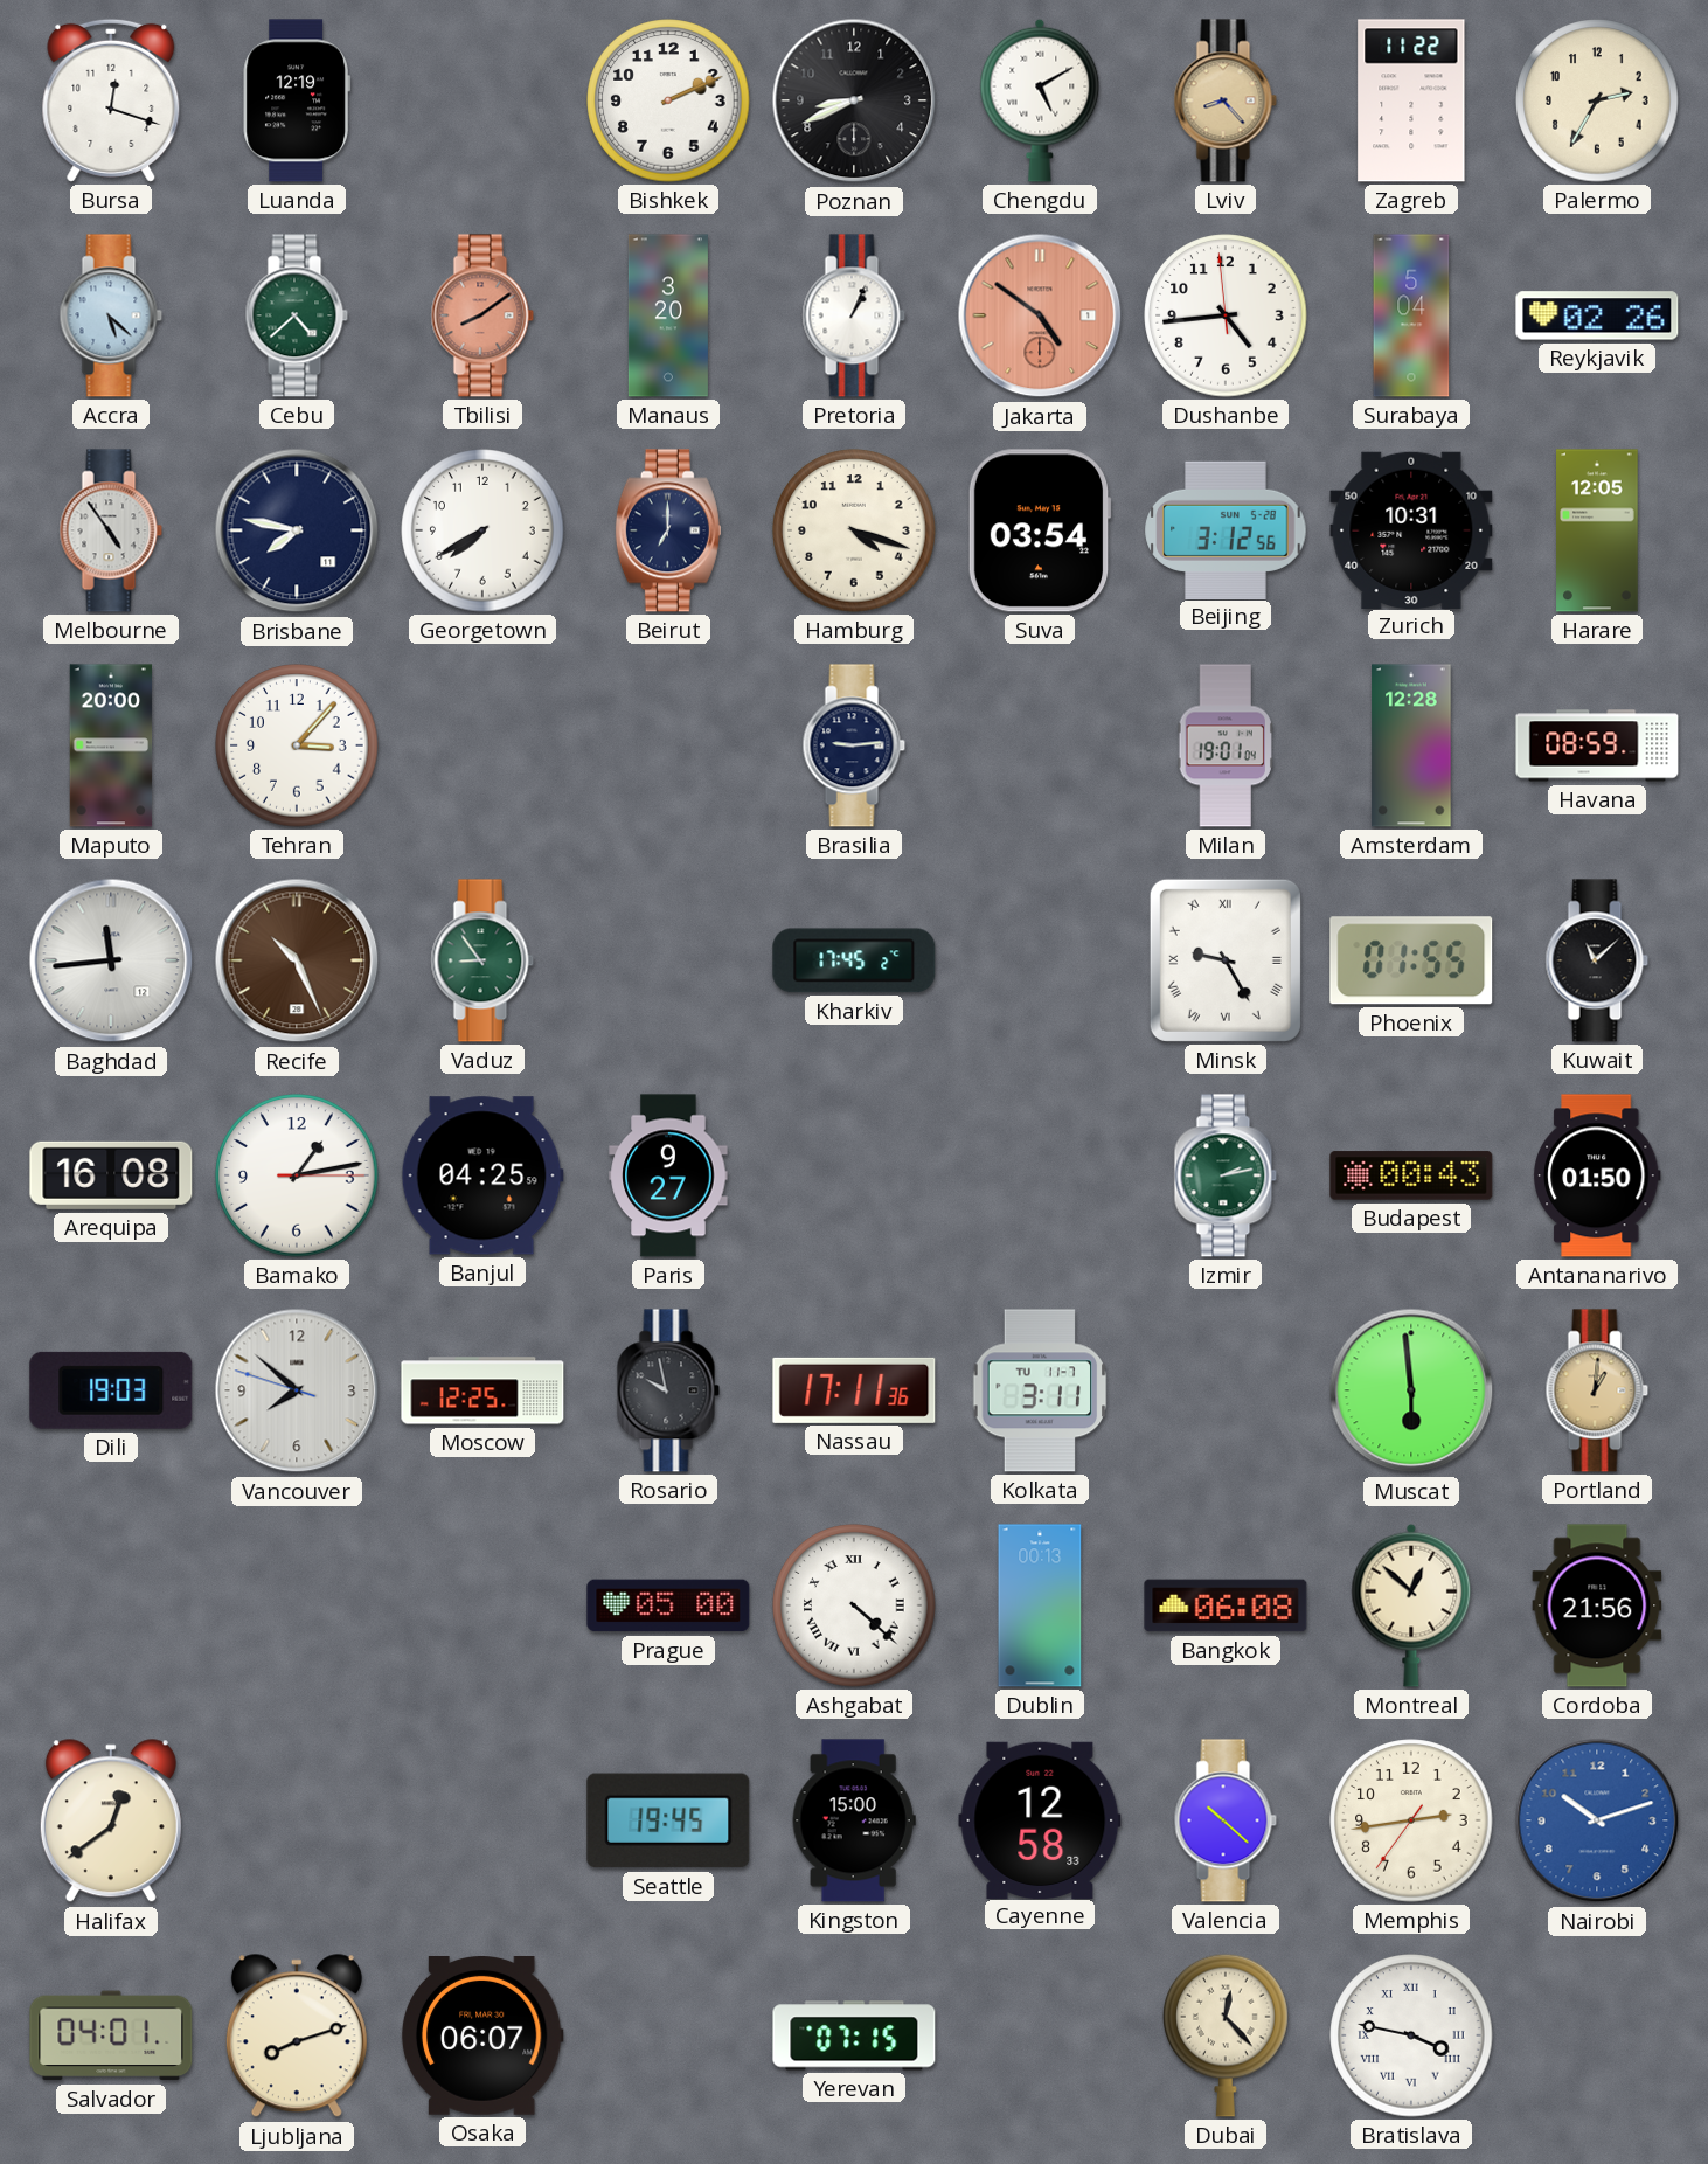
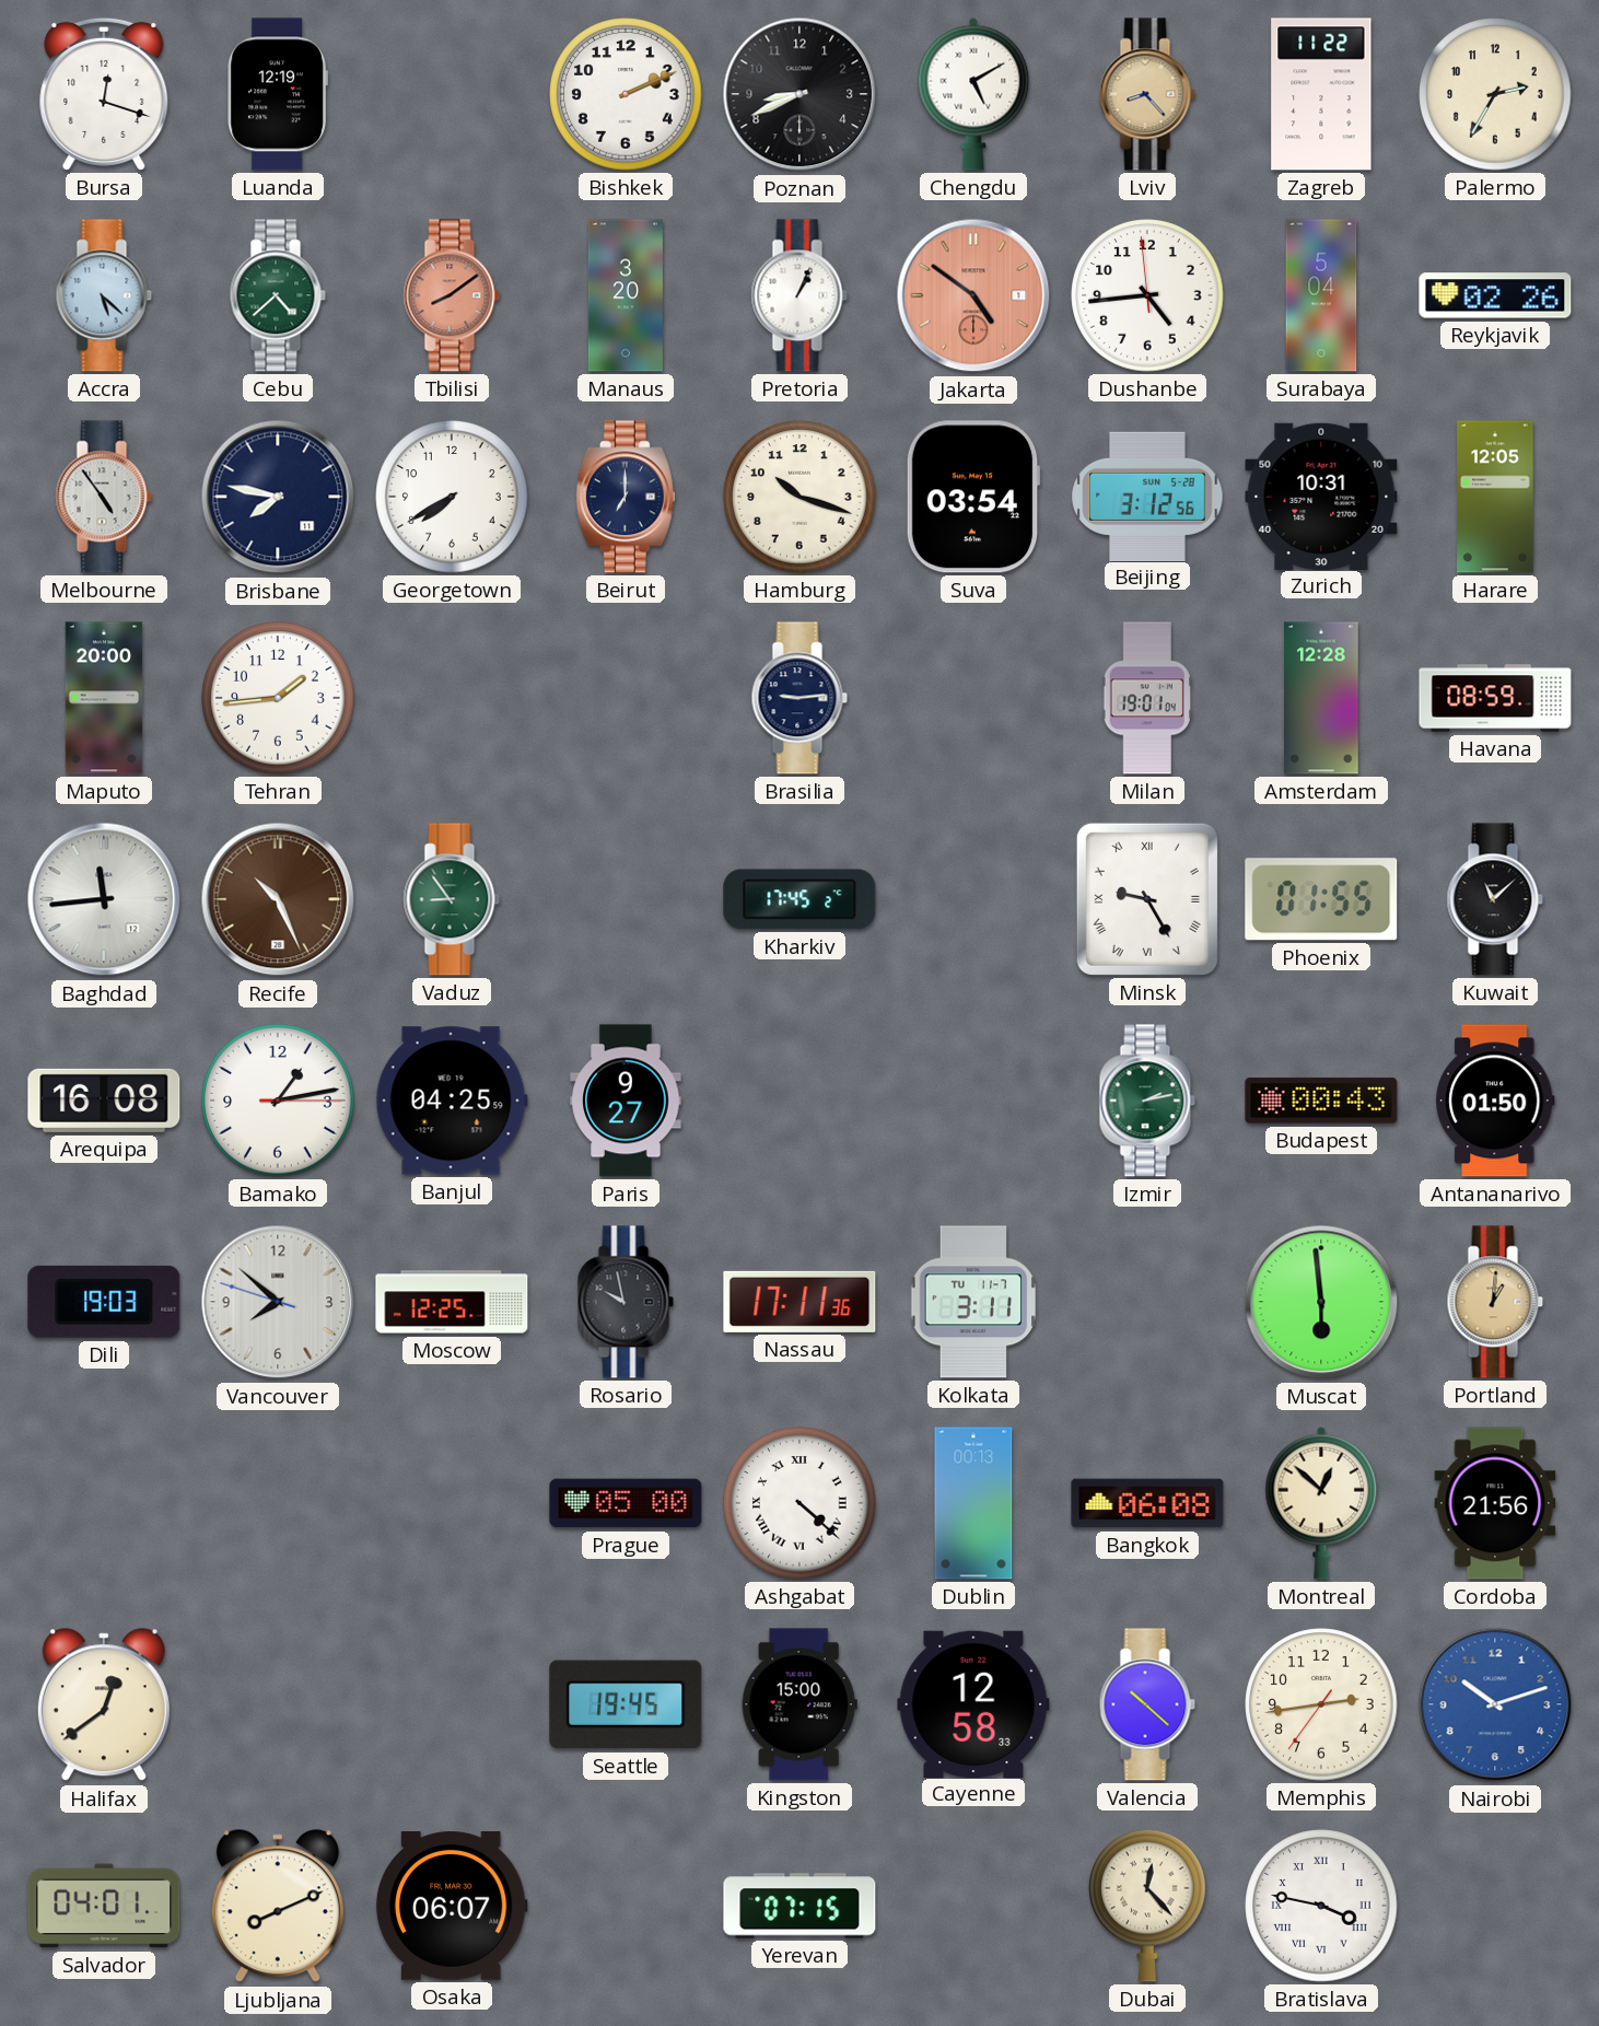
Hamburg: 4:18 -> 10:18 (799, 497)
Tehran: 3:07 -> 1:44 (278, 698)
Ljubljana: 8:12 -> 8:11 (278, 1907)
